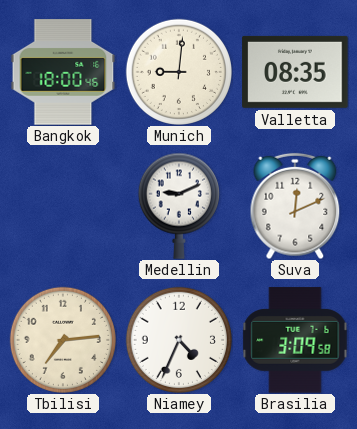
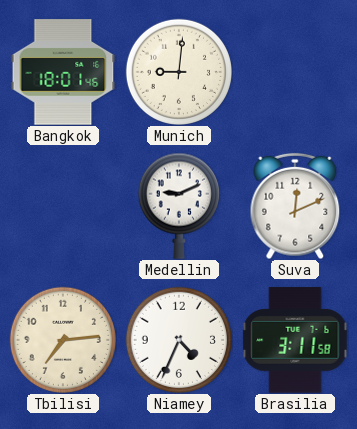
Bangkok: 18:00 -> 18:01 (63, 72)
Valletta: 08:35 -> none (295, 72)
Brasilia: 3:09 -> 3:11 (295, 340)
